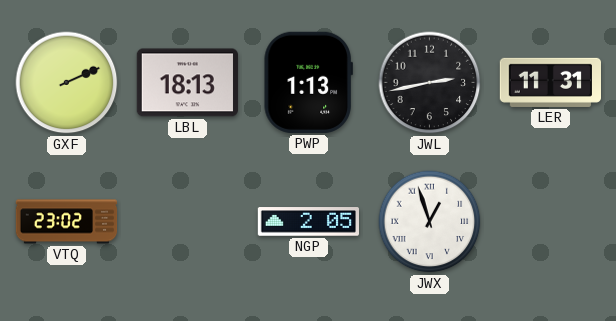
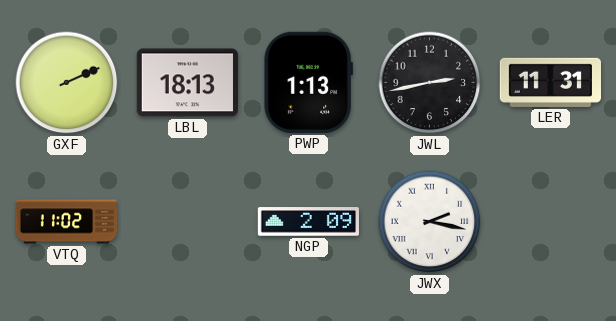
VTQ: 23:02 -> 11:02 (67, 222)
NGP: 2:05 -> 2:09 (308, 222)
JWX: 12:57 -> 2:17 (430, 222)
